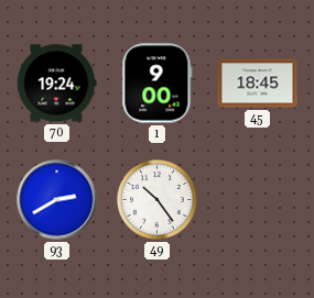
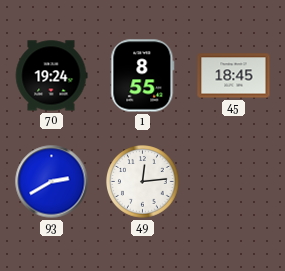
1: 9:00 -> 8:55 (143, 76)
49: 10:24 -> 12:14 (143, 182)
